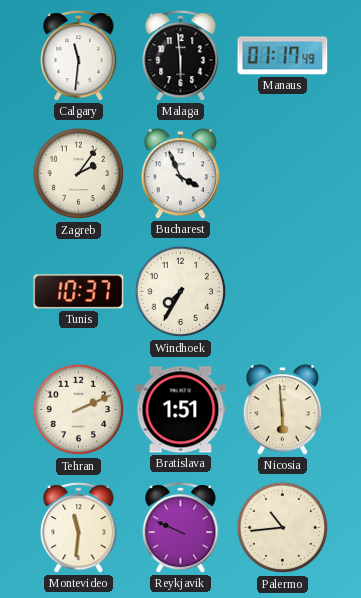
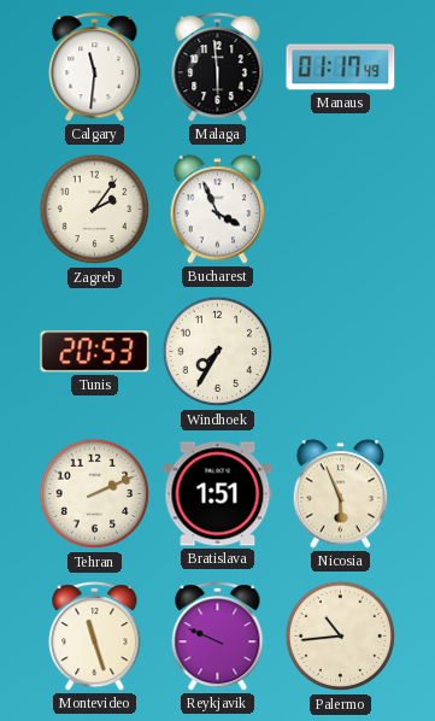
Tunis: 10:37 -> 20:53 (95, 352)
Nicosia: 5:59 -> 5:56 (341, 494)
Montevideo: 11:31 -> 11:27 (95, 637)
